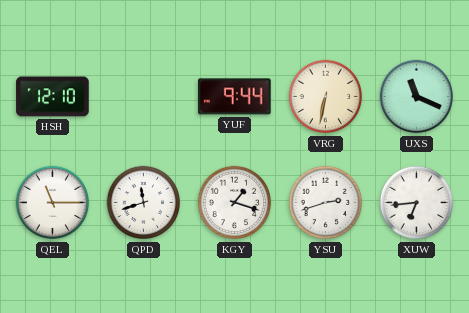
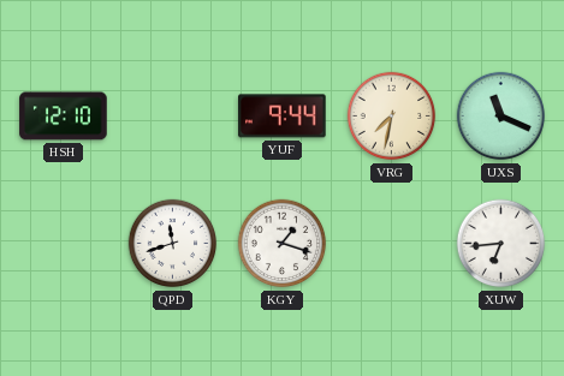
VRG: 6:32 -> 7:32 (392, 117)
QEL: 11:15 -> none (53, 203)
YSU: 2:42 -> none (326, 203)
